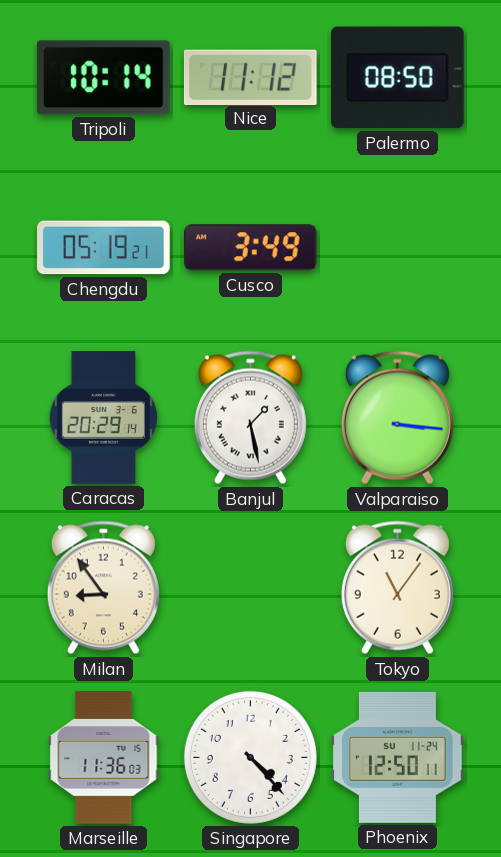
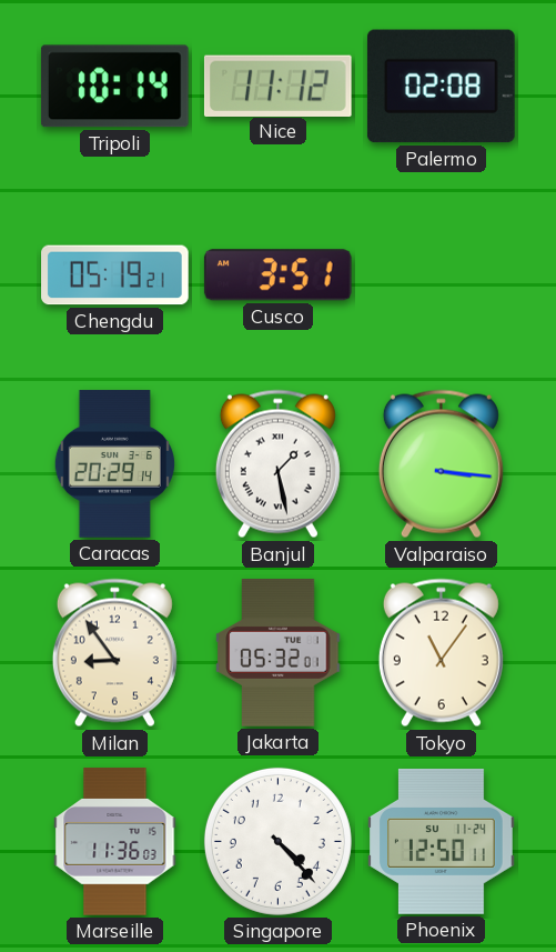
Palermo: 08:50 -> 02:08 (441, 87)
Cusco: 3:49 -> 3:51 (277, 275)
Jakarta: none -> 05:32 (279, 653)
